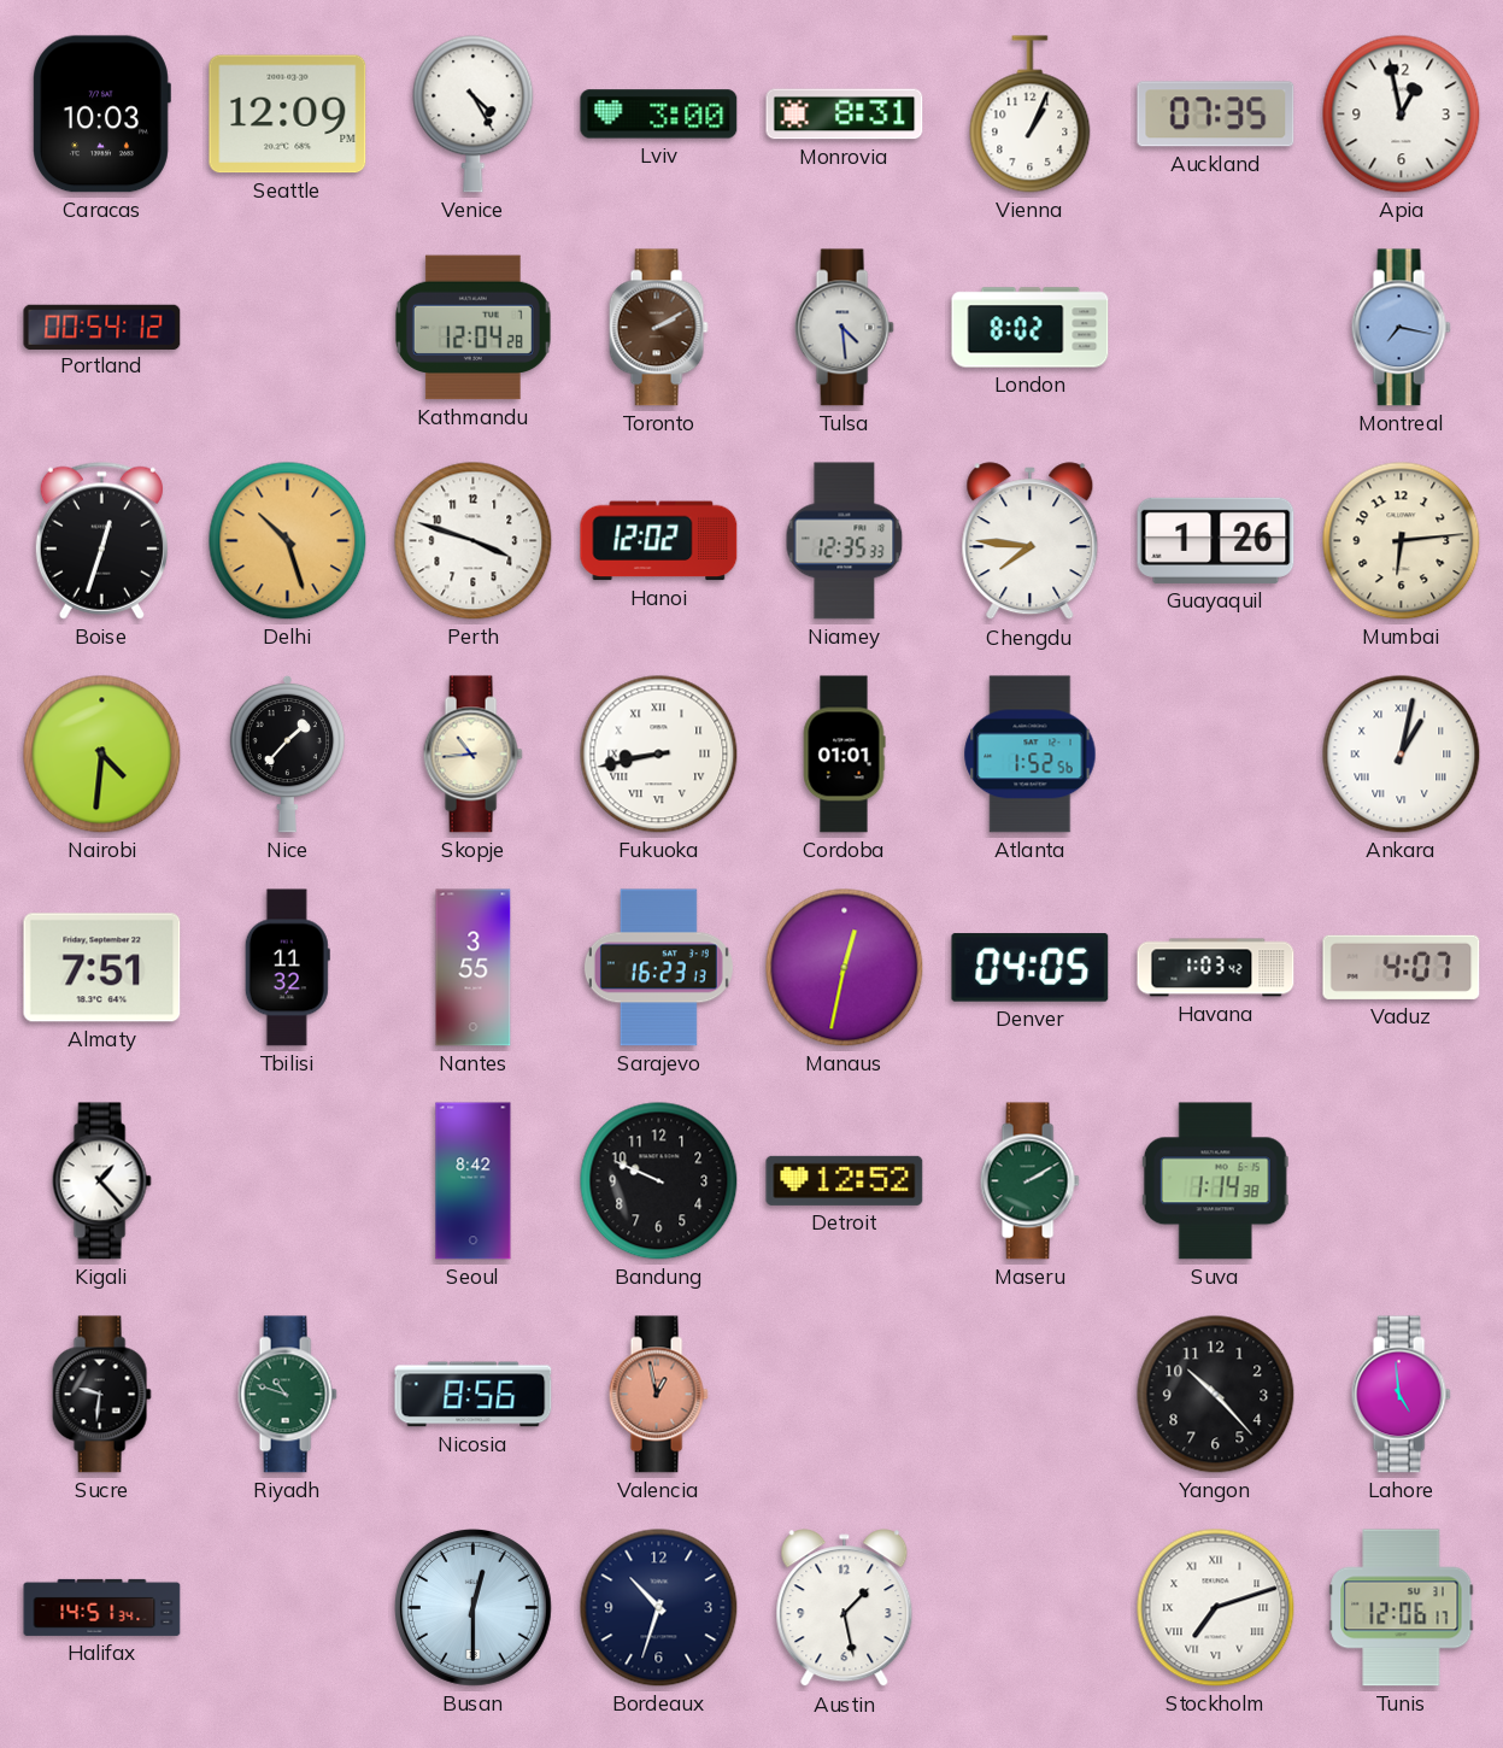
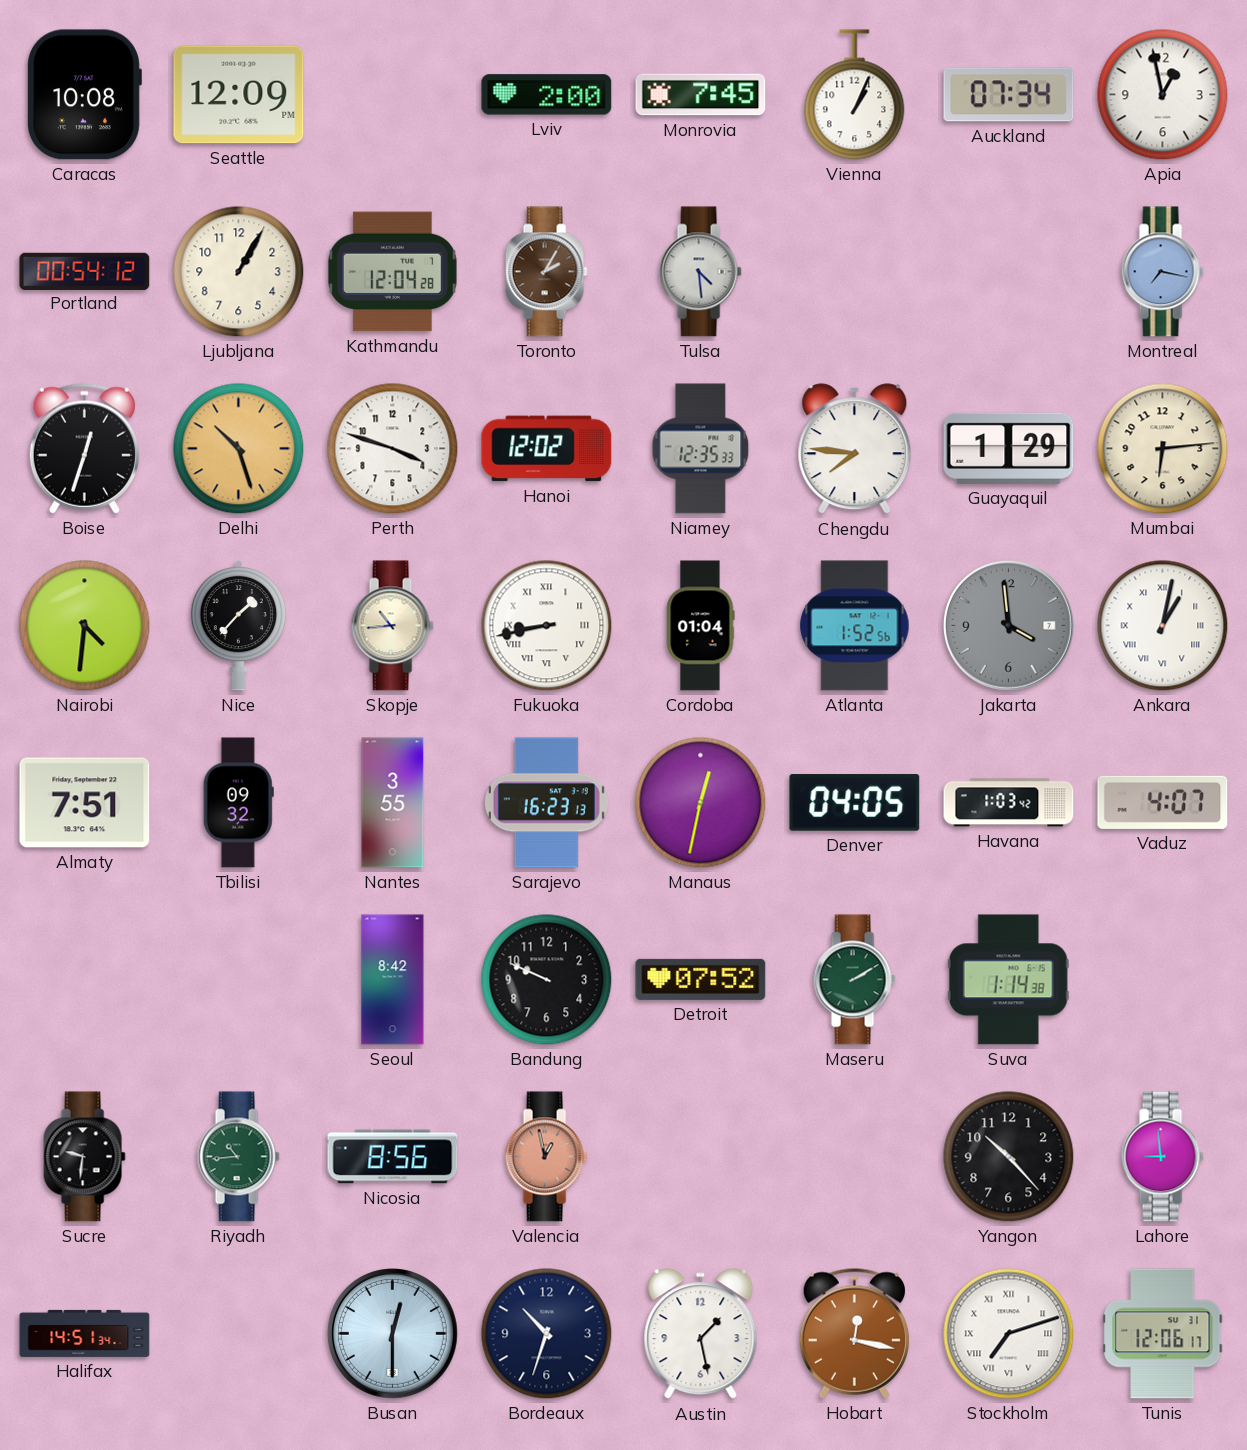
Caracas: 10:03 -> 10:08 (84, 95)
Venice: 4:25 -> none (474, 115)
Lviv: 3:00 -> 2:00 (547, 95)
Monrovia: 8:31 -> 7:45 (701, 95)
Auckland: 07:35 -> 07:34 (1009, 95)
Ljubljana: none -> 1:05 (239, 272)
Toronto: 2:10 -> 2:05 (546, 272)
London: 8:02 -> none (1031, 328)
Guayaquil: 1:26 -> 1:29 (1009, 448)
Cordoba: 01:01 -> 01:04 (700, 626)
Jakarta: none -> 3:59 (1008, 625)
Tbilisi: 11:32 -> 09:32 (238, 803)
Kigali: 1:23 -> none (101, 1181)
Detroit: 12:52 -> 07:52 (701, 979)
Riyadh: 10:48 -> 10:44 (238, 1157)
Lahore: 4:59 -> 8:59 (1162, 1157)
Hobart: none -> 12:17 (854, 1333)
